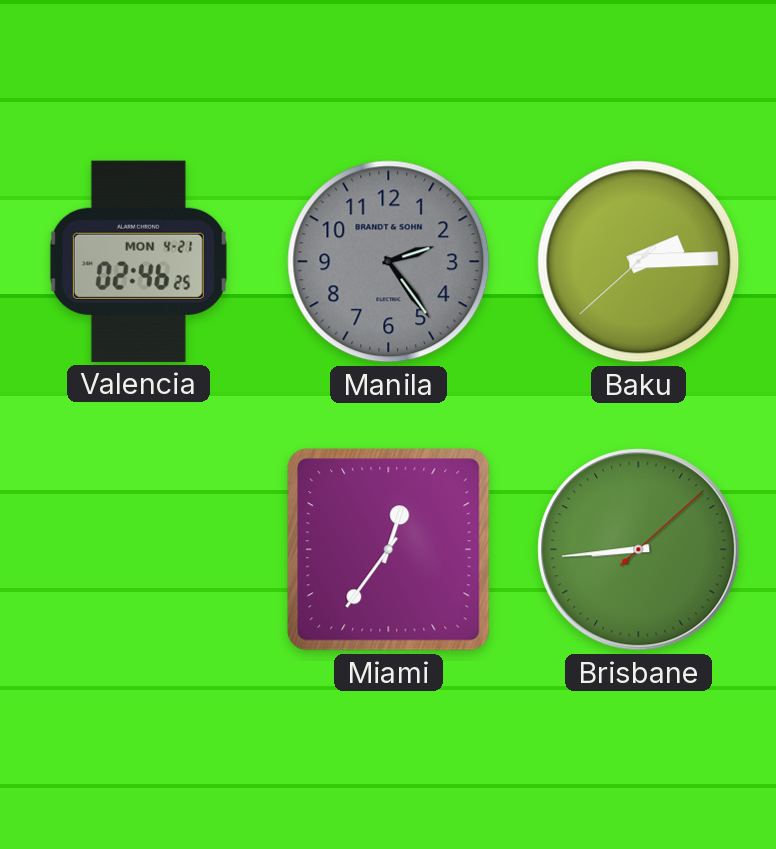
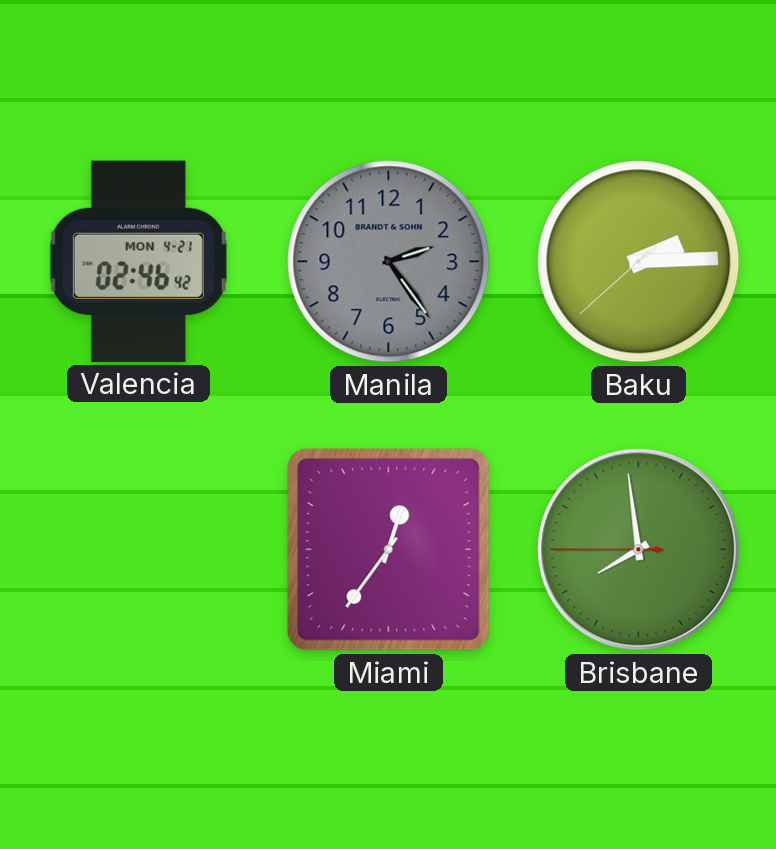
Valencia: 02:46:25 -> 02:46:42 (138, 261)
Brisbane: 8:44 -> 7:58 (639, 550)
